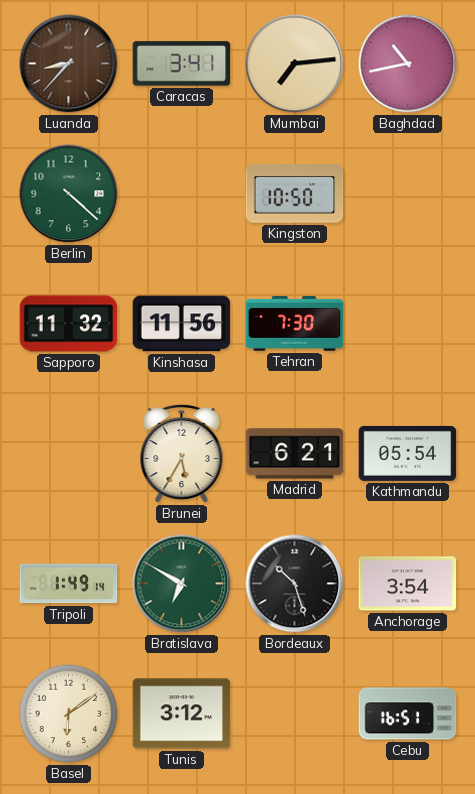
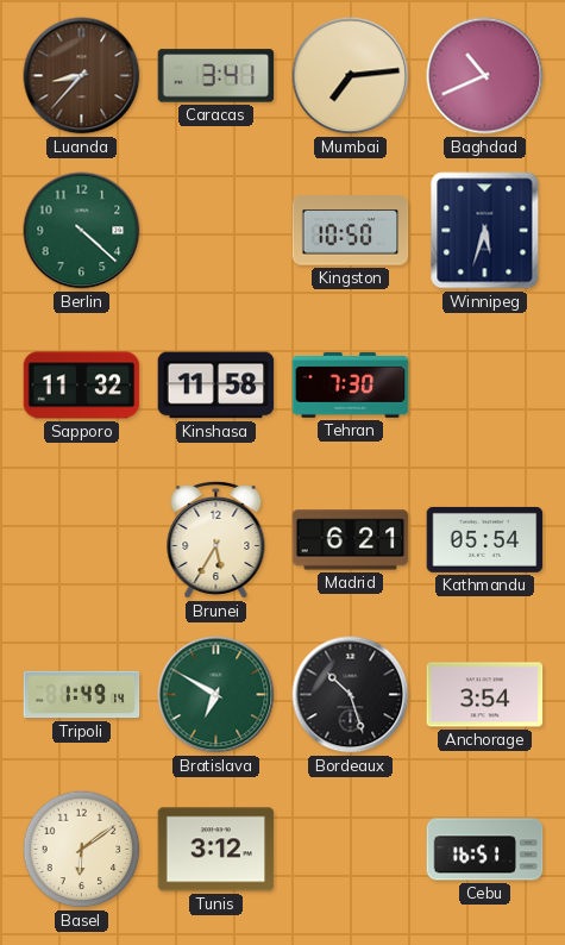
Baghdad: 10:43 -> 10:41 (485, 76)
Winnipeg: none -> 5:33 (485, 231)
Kinshasa: 11:56 -> 11:58 (216, 386)
